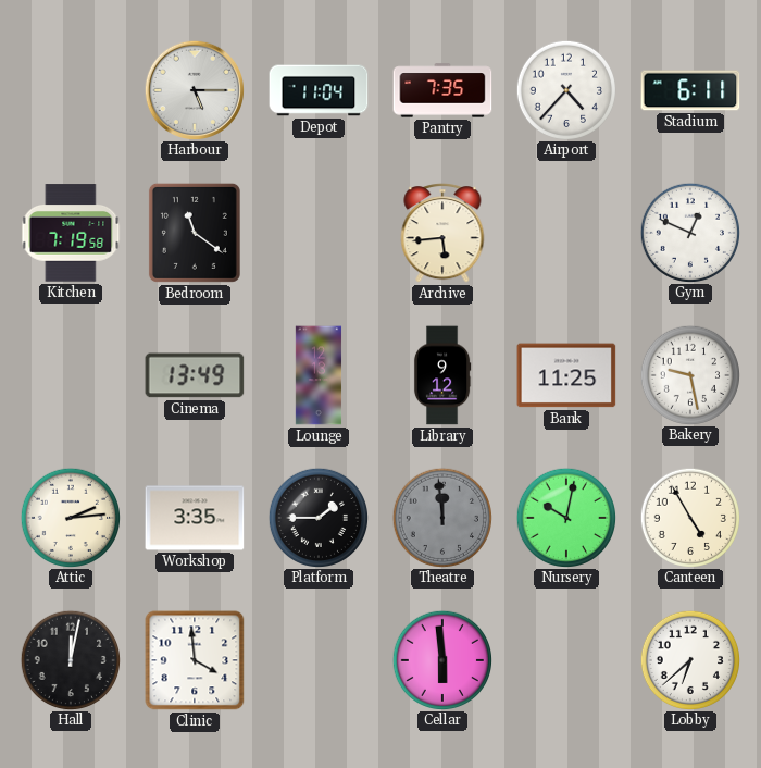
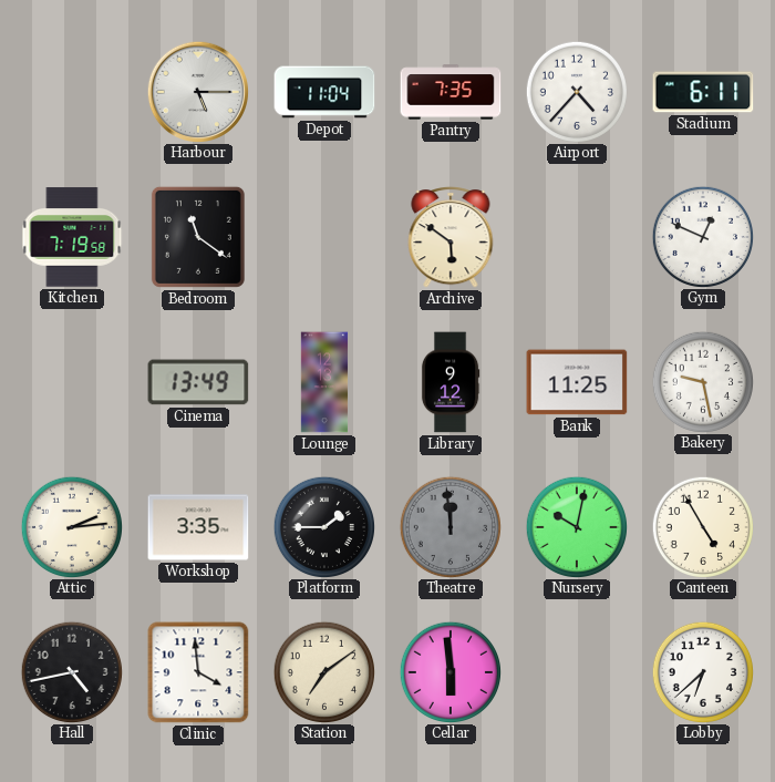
Archive: 5:44 -> 5:51 (451, 238)
Hall: 12:02 -> 4:43 (71, 671)
Station: none -> 7:09 (323, 671)
